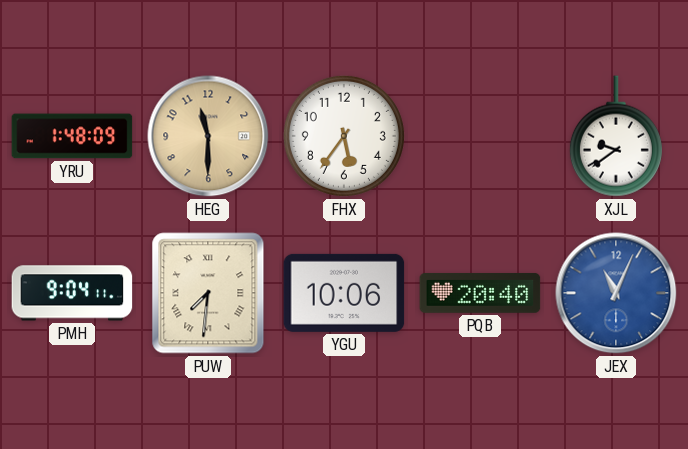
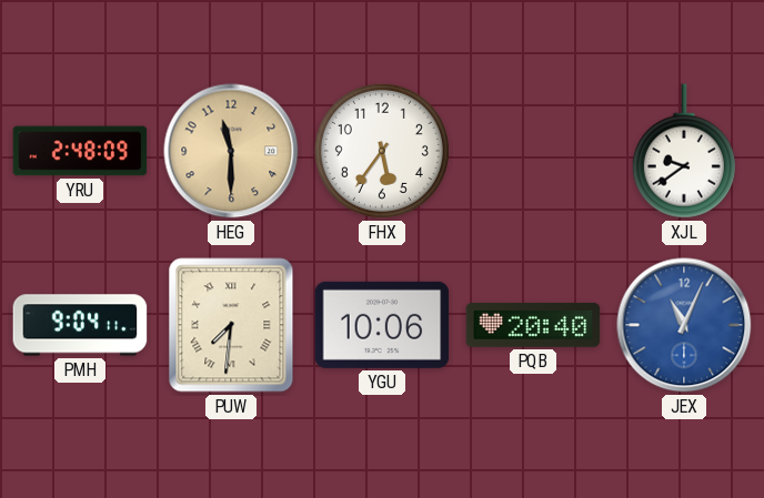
YRU: 1:48 -> 2:48 (80, 151)
